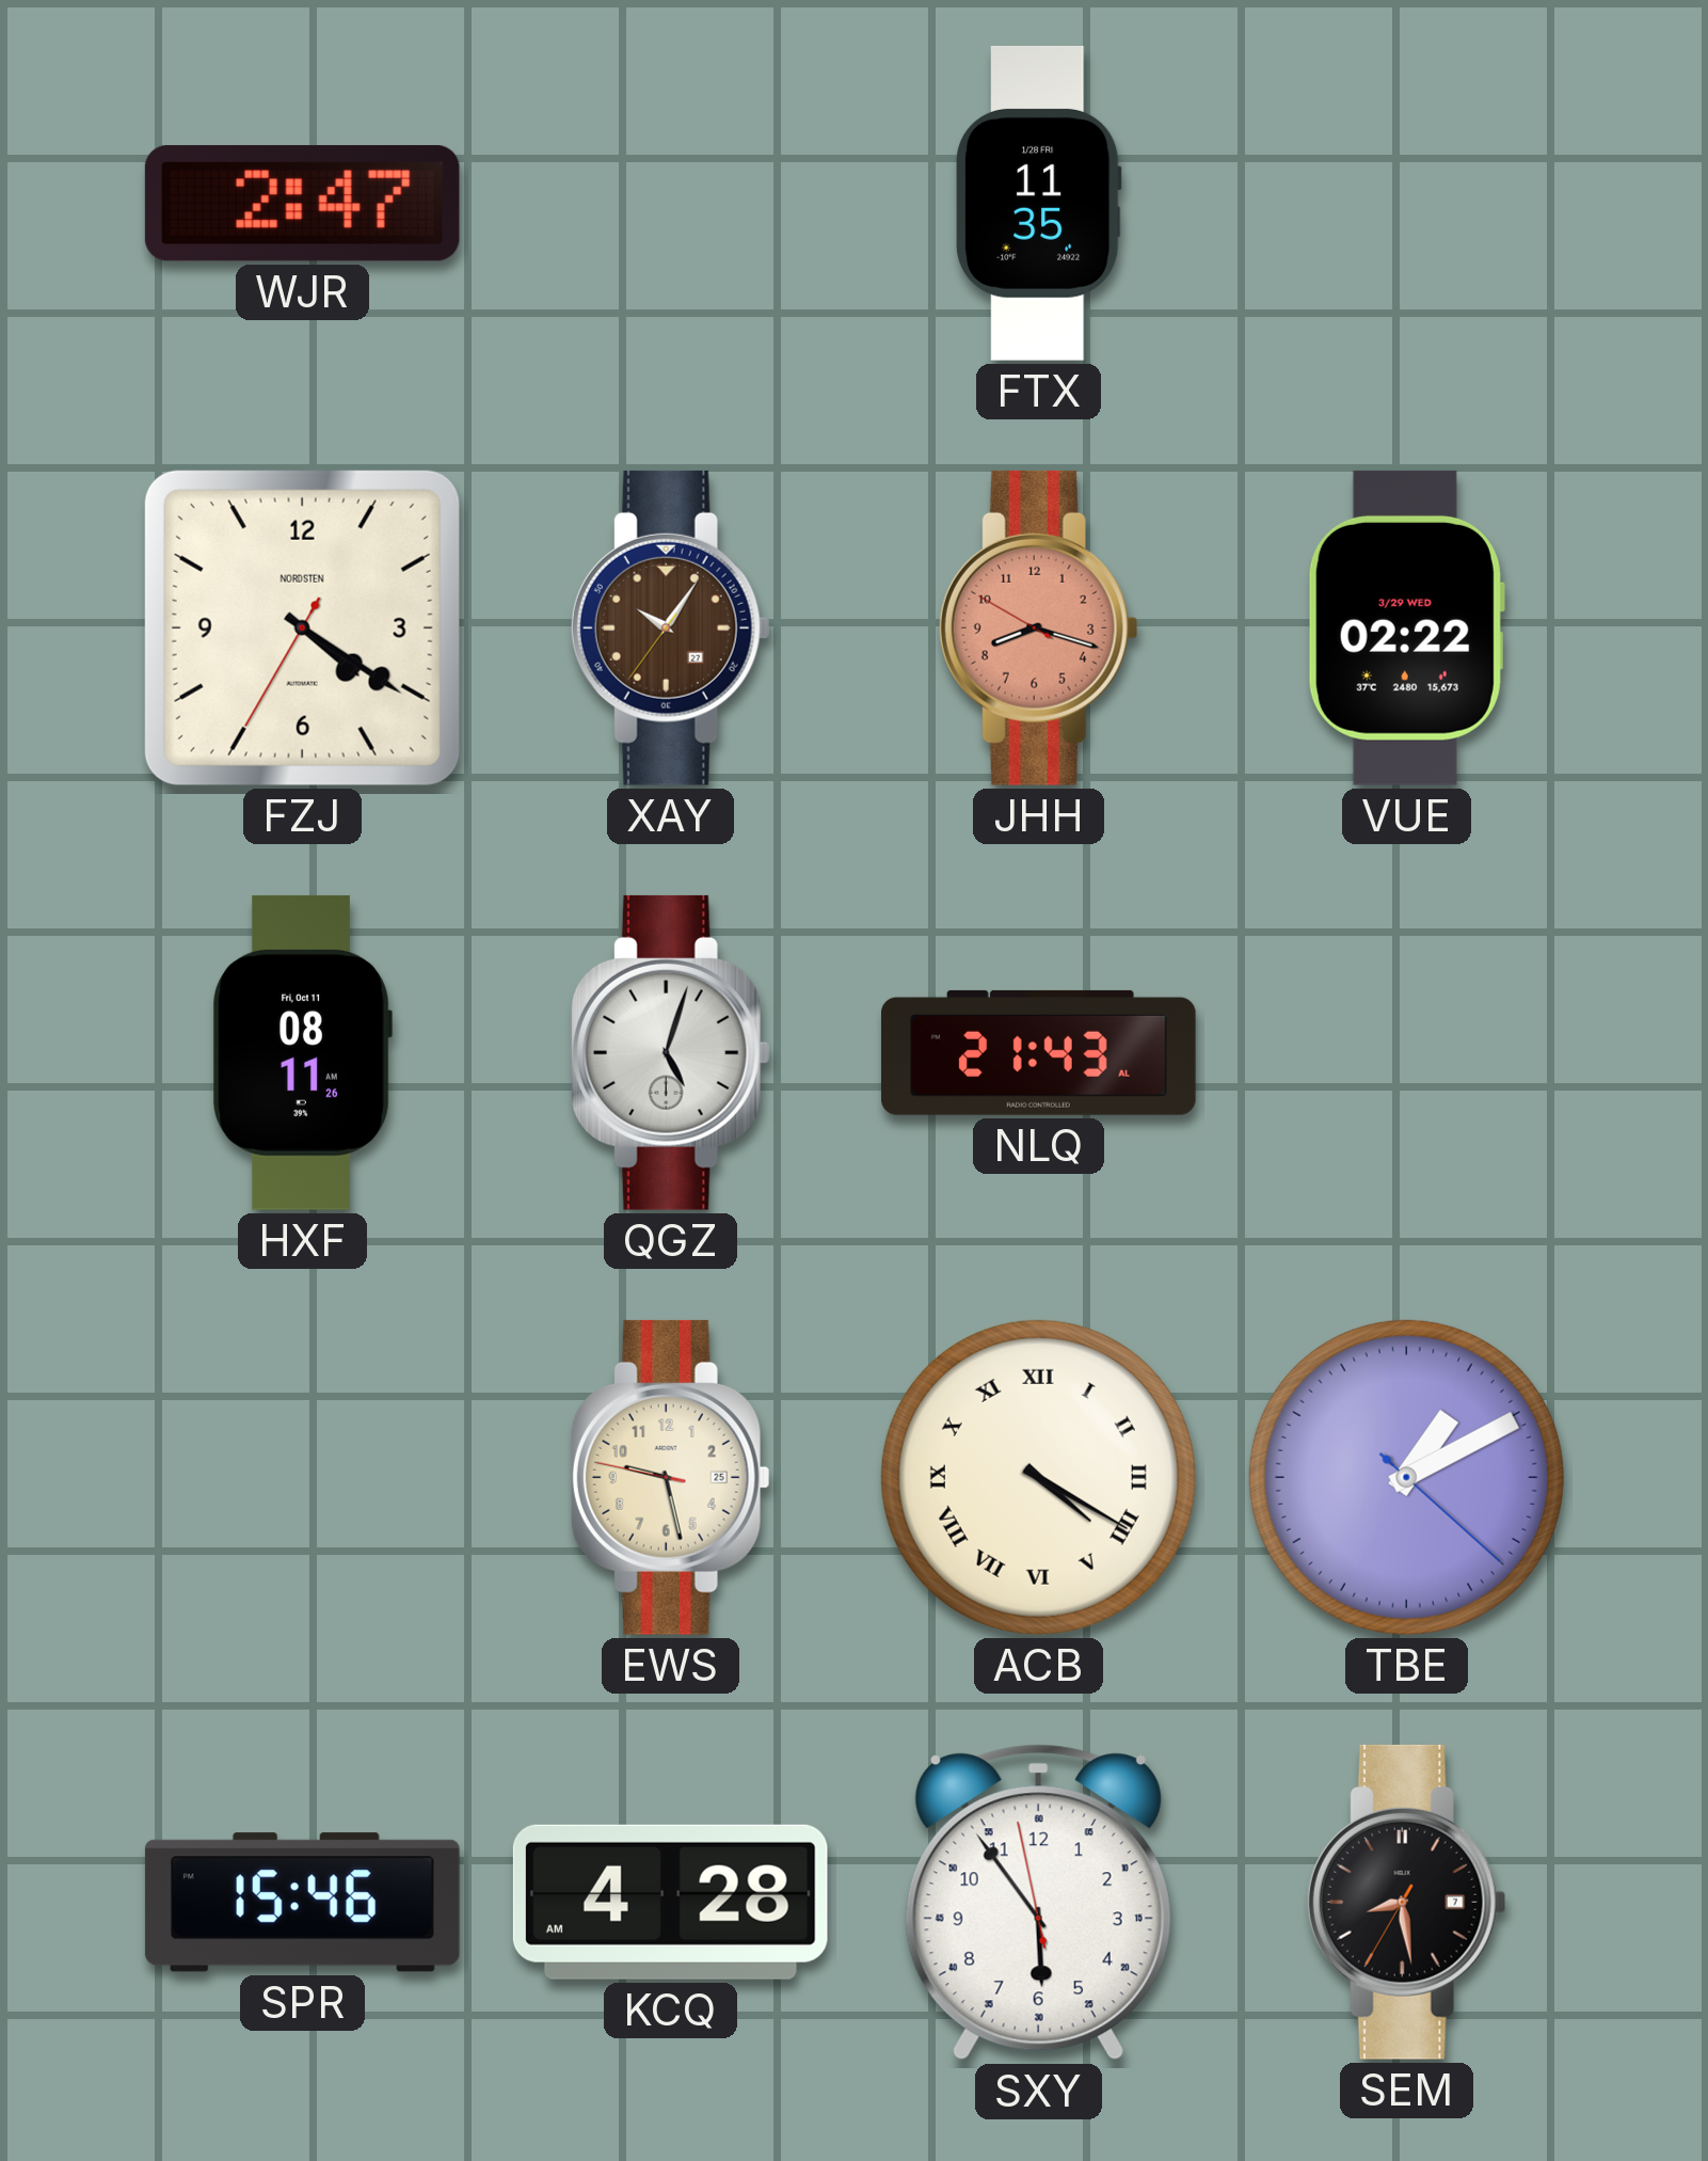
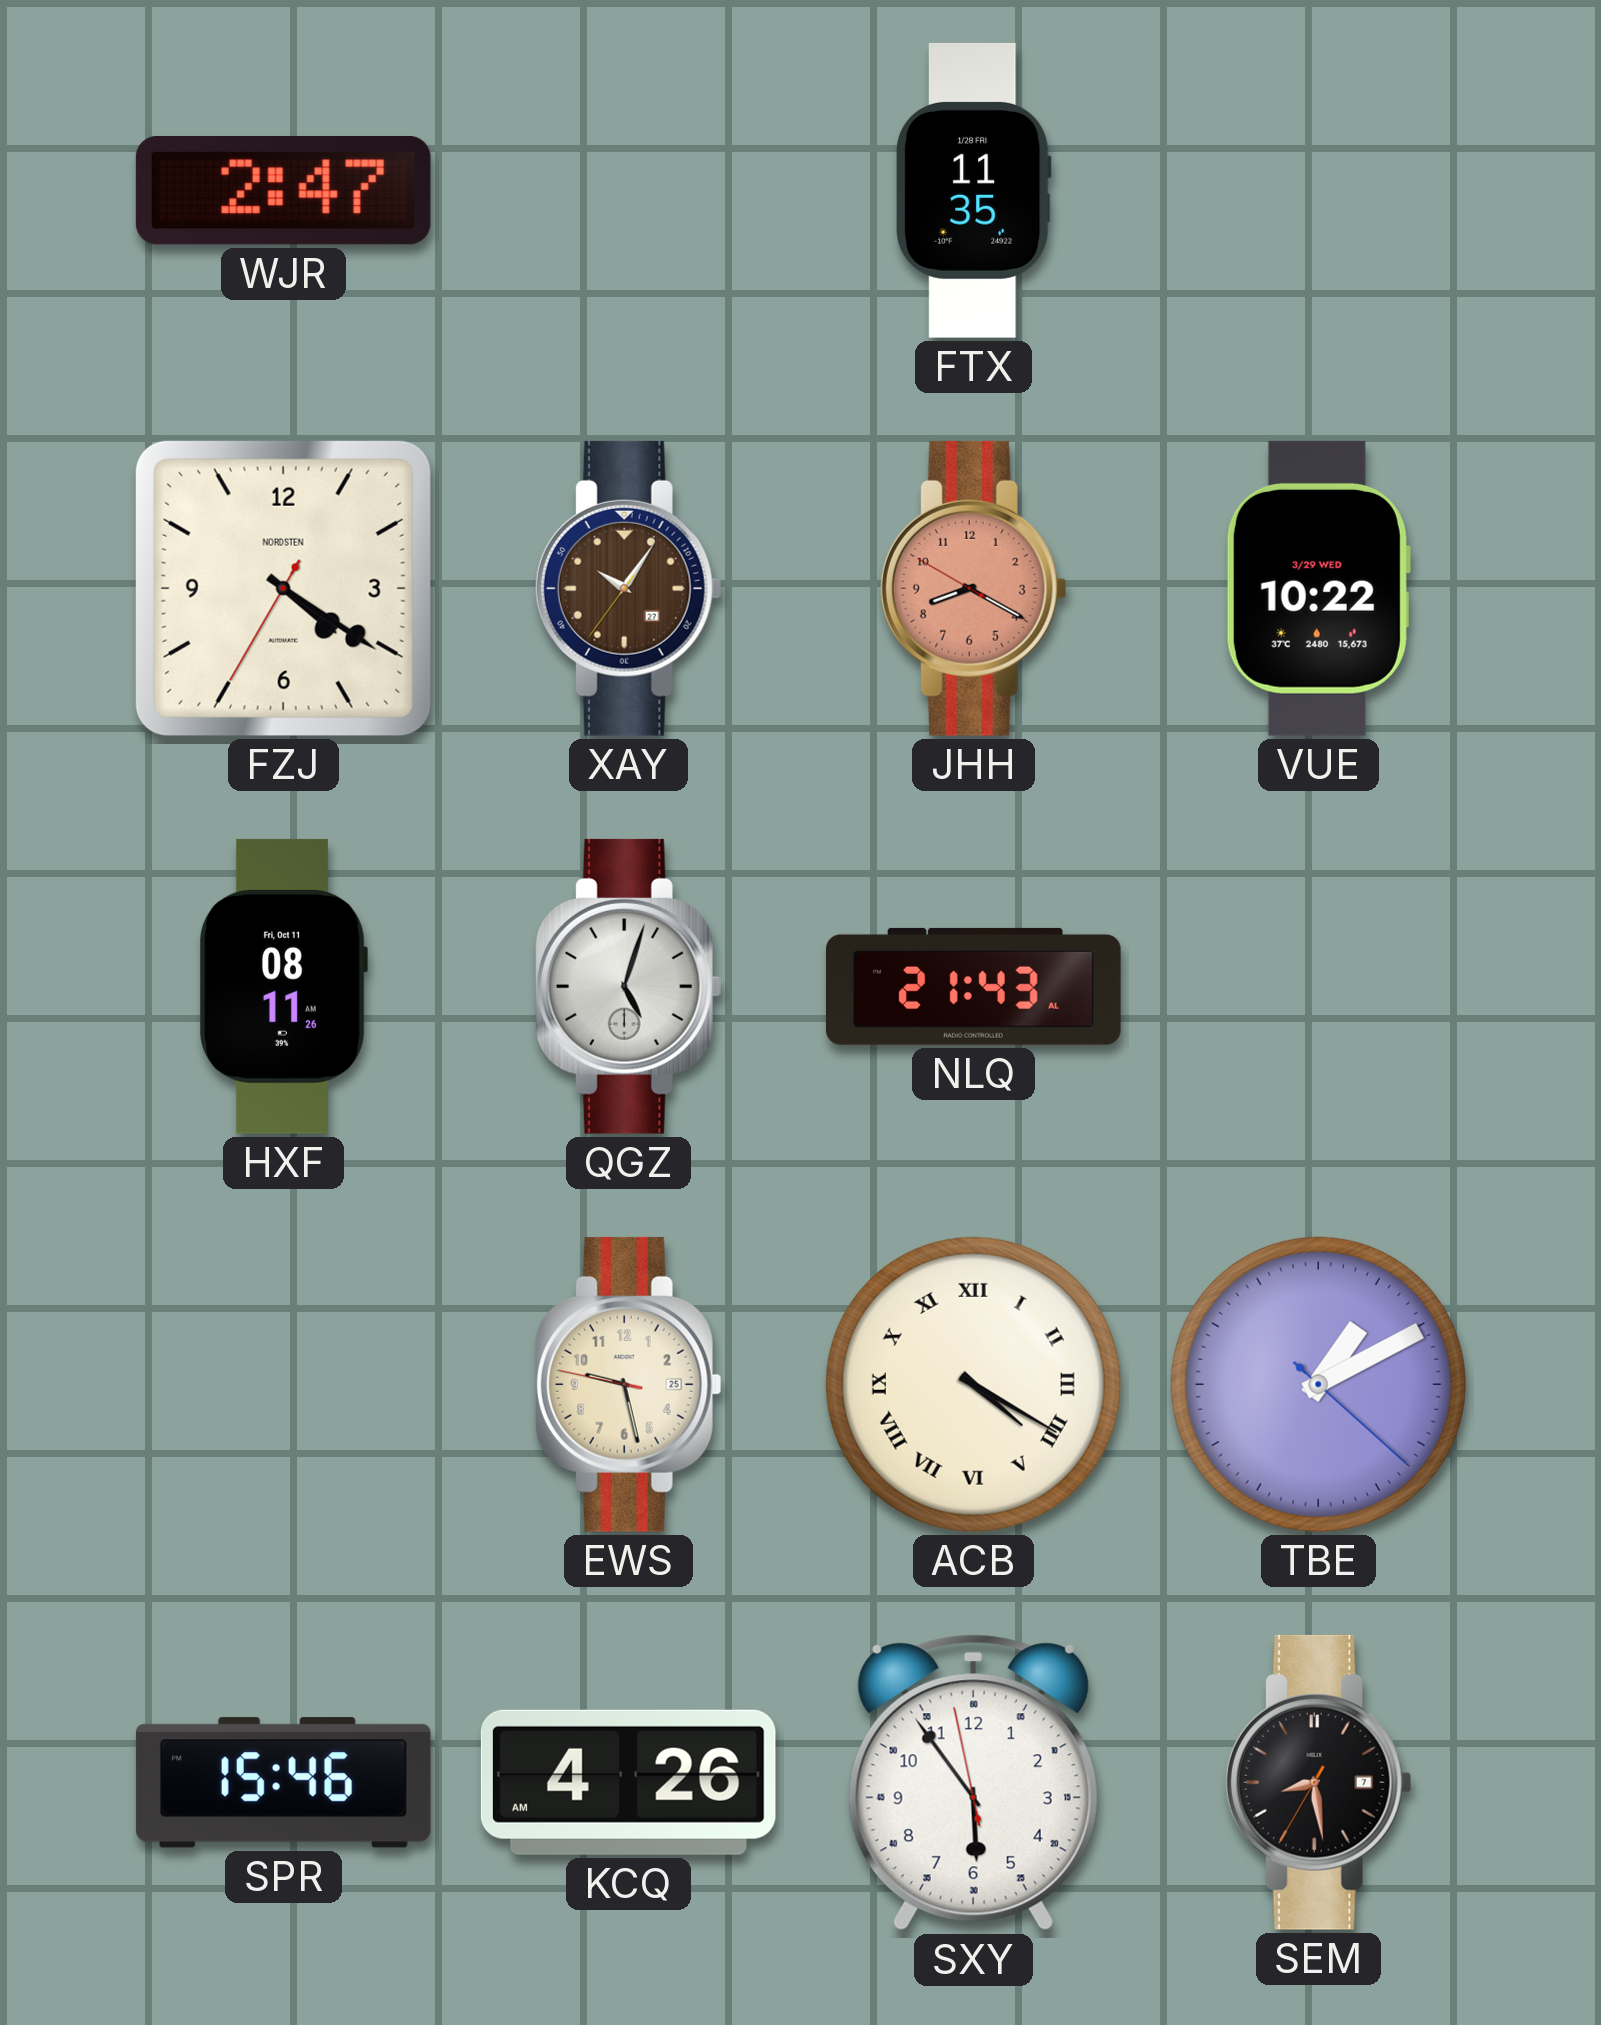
JHH: 8:17 -> 8:19 (973, 588)
VUE: 02:22 -> 10:22 (1318, 588)
KCQ: 4:28 -> 4:26 (628, 1782)
